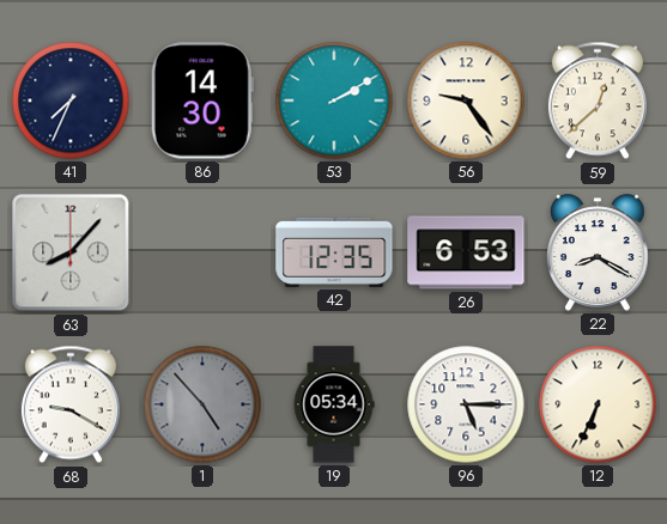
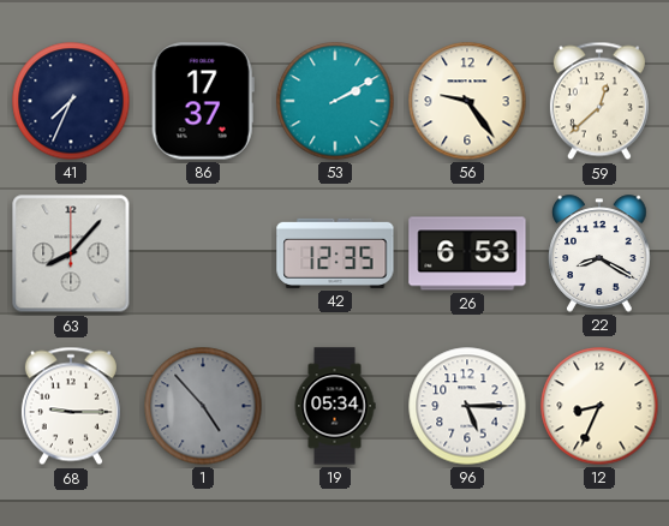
86: 14:30 -> 17:37 (203, 101)
68: 9:20 -> 9:15 (71, 406)
12: 6:34 -> 8:34 (599, 406)
